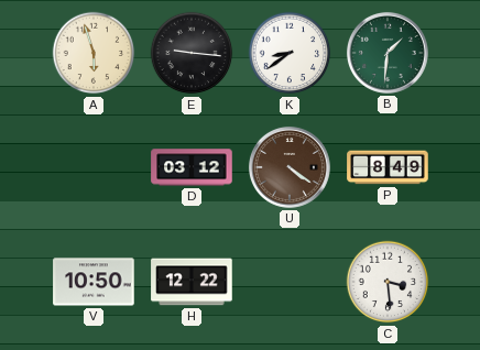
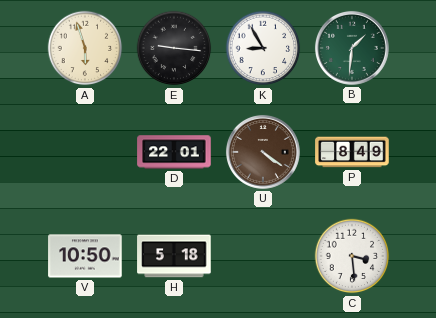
K: 8:39 -> 8:55 (263, 48)
D: 03:12 -> 22:01 (174, 152)
H: 12:22 -> 5:18 (174, 256)
